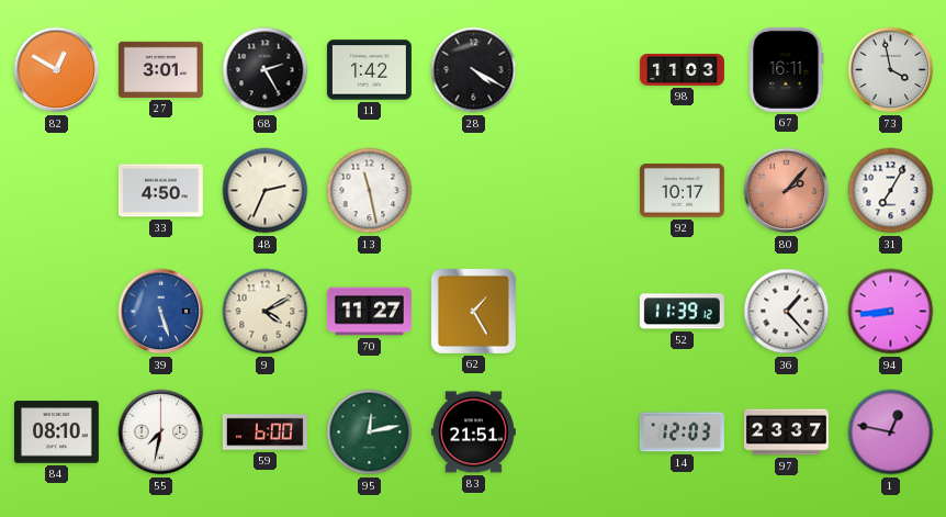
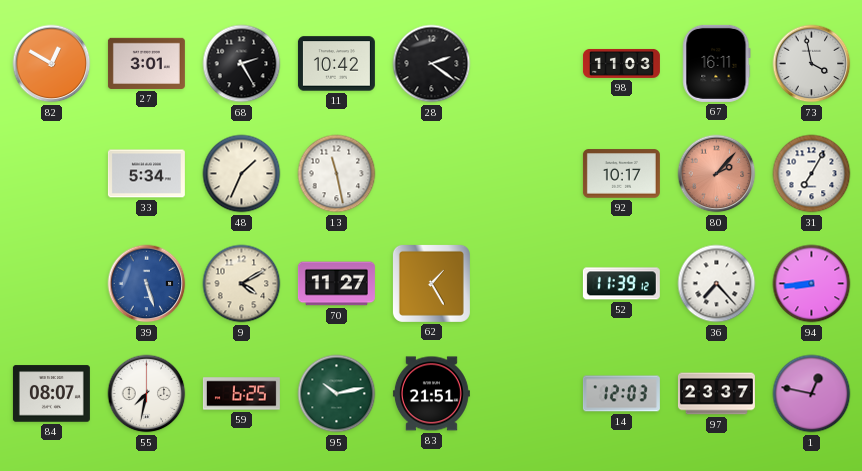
11: 1:42 -> 10:42 (336, 64)
28: 4:20 -> 2:21 (432, 64)
33: 4:50 -> 5:34 (146, 174)
48: 2:34 -> 1:34 (242, 174)
36: 1:23 -> 7:23 (717, 284)
84: 08:10 -> 08:07 (51, 394)
59: 6:00 -> 6:25 (241, 394)
95: 12:13 -> 10:13 (337, 394)
